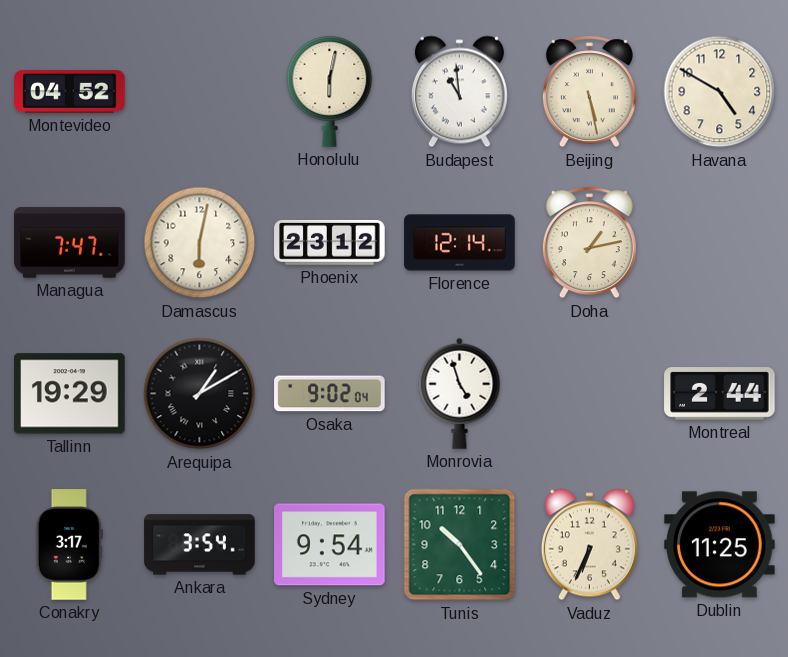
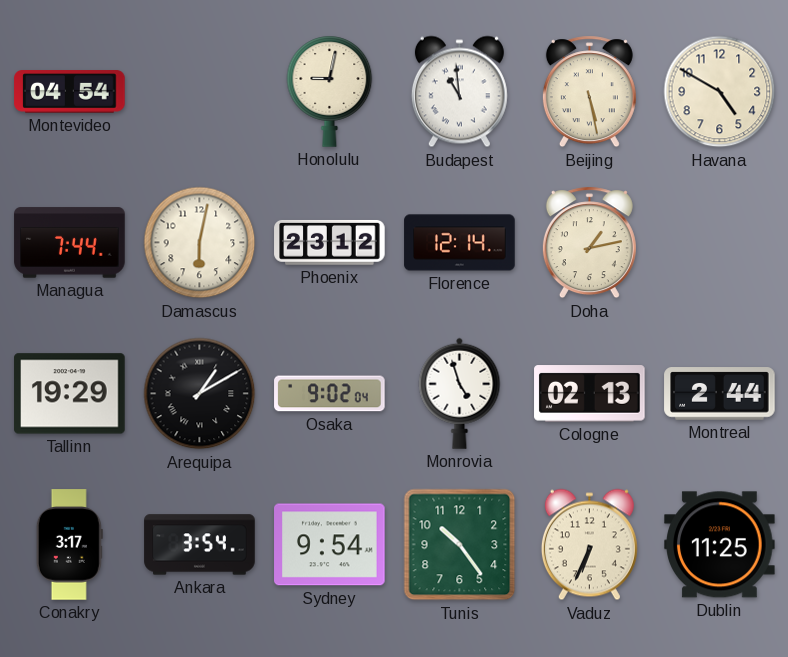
Montevideo: 04:52 -> 04:54 (70, 92)
Honolulu: 6:02 -> 9:02 (330, 91)
Managua: 7:47 -> 7:44 (70, 243)
Cologne: none -> 02:13 (590, 394)
